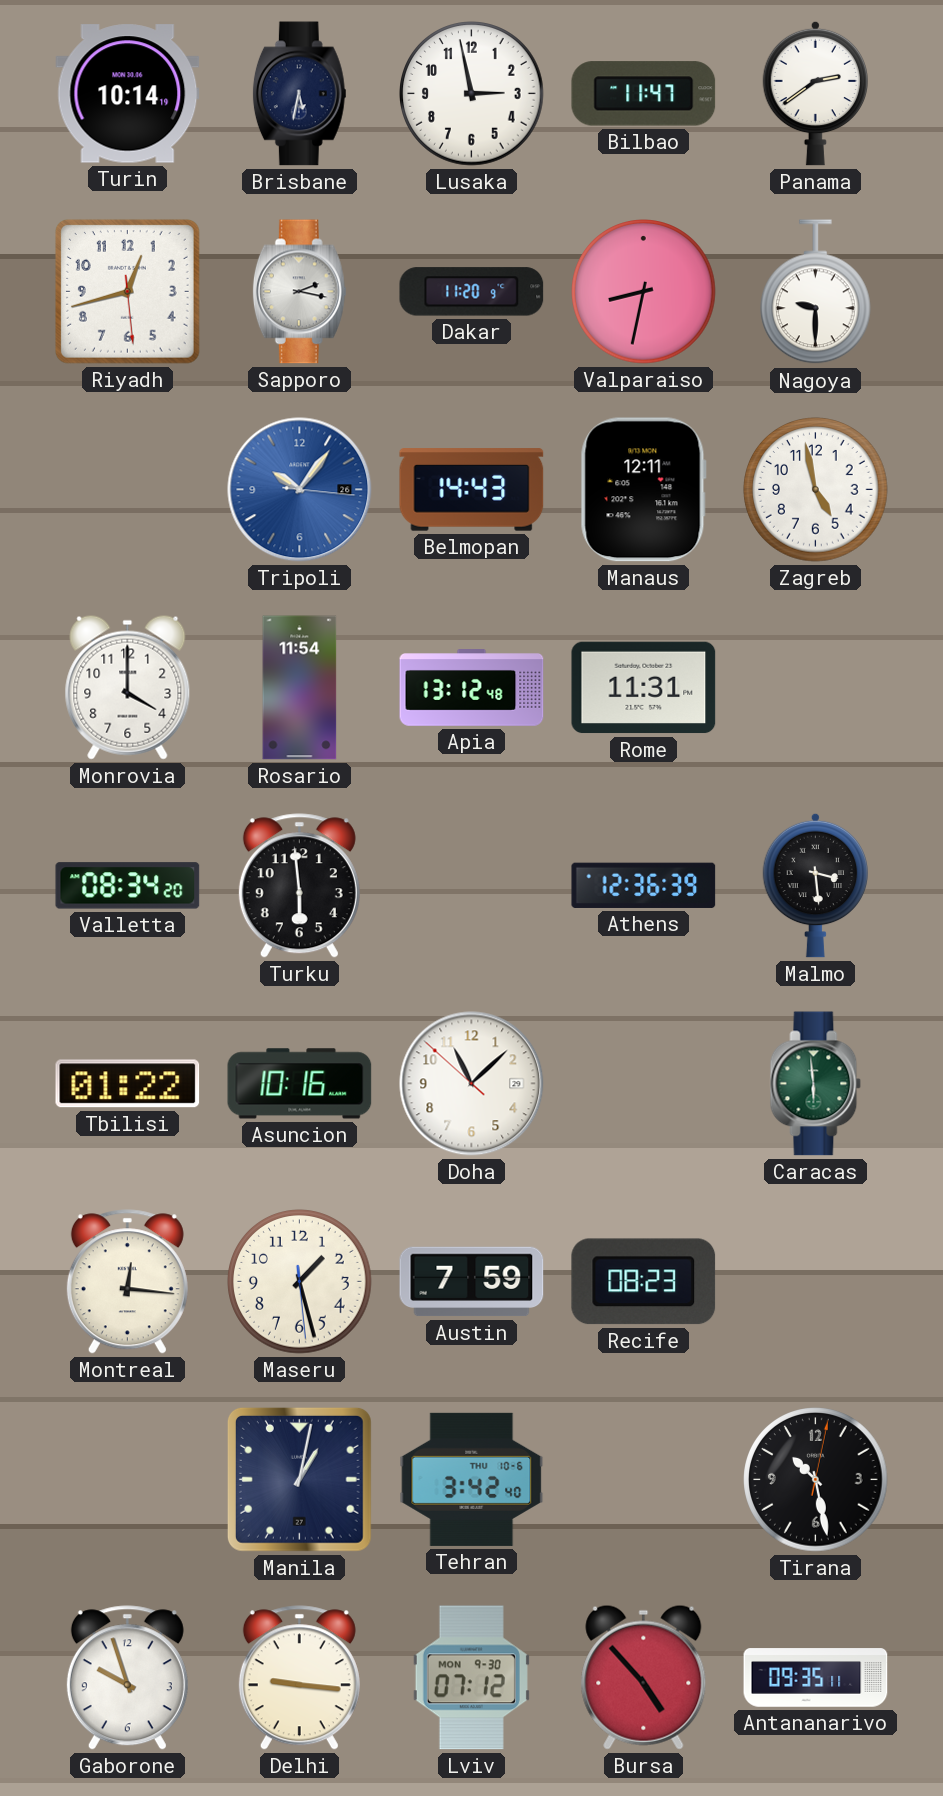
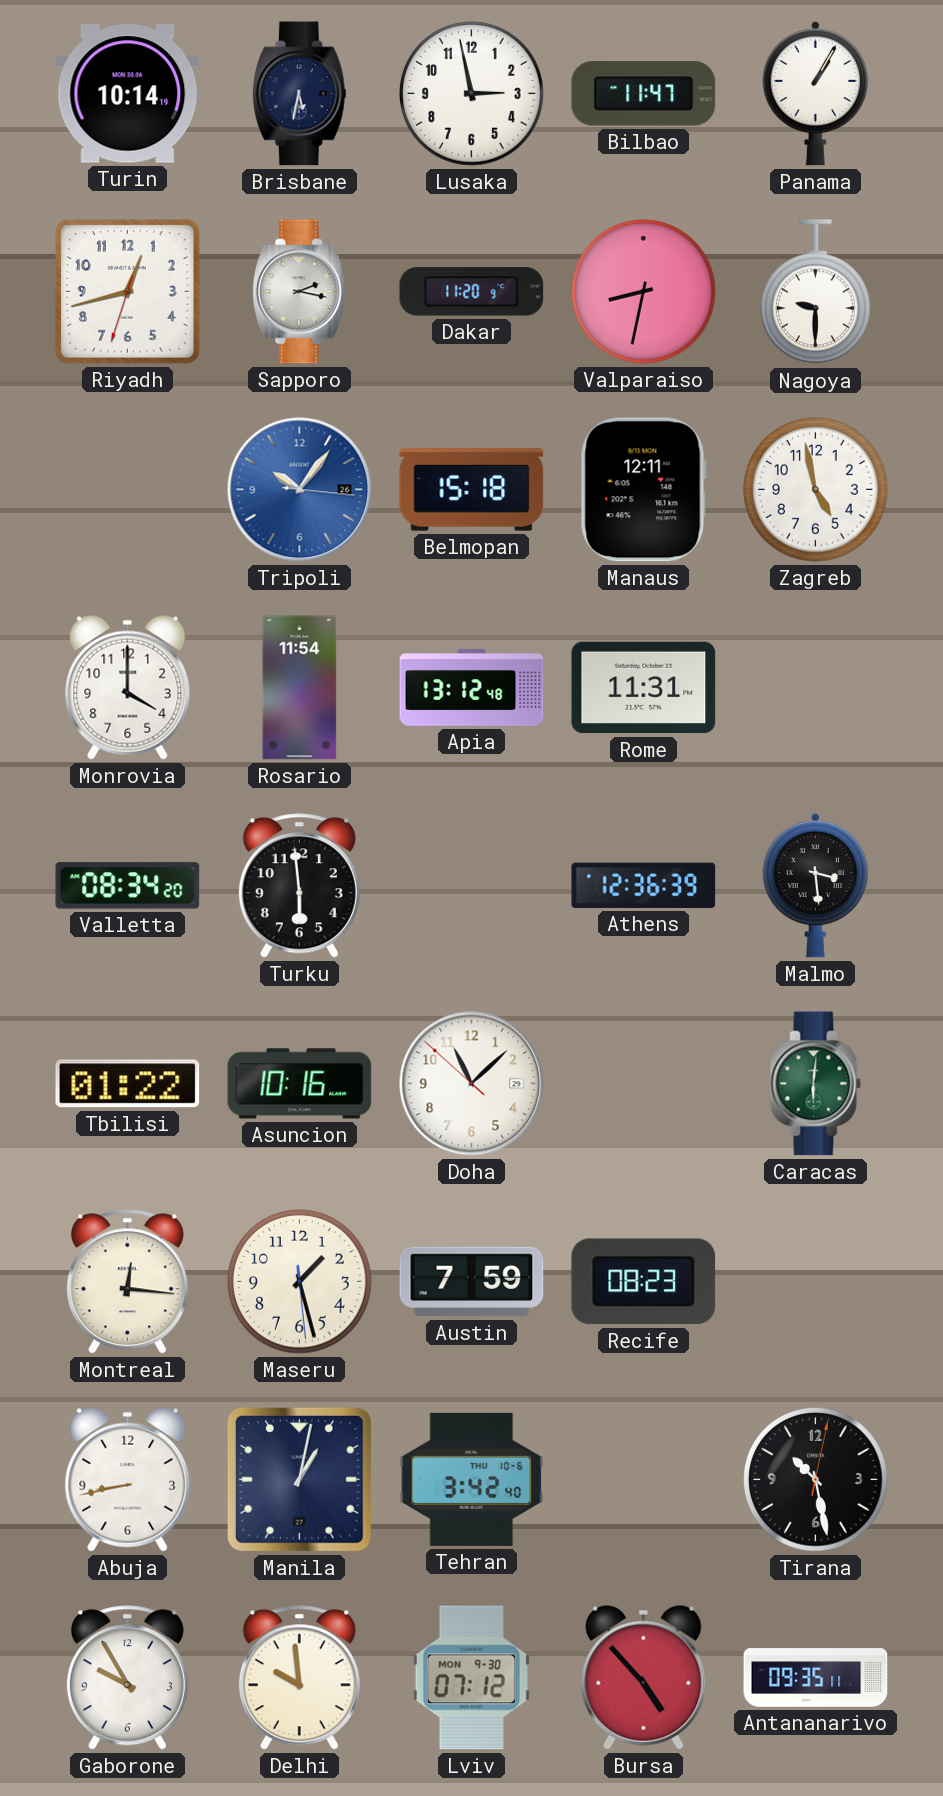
Panama: 2:39 -> 1:05 (815, 93)
Riyadh: 12:42:29 -> 12:42:33 (127, 291)
Belmopan: 14:43 -> 15:18 (472, 490)
Caracas: 5:59 -> 6:01 (816, 1084)
Abuja: none -> 8:43 (128, 1479)
Gaborone: 9:57 -> 9:55 (127, 1678)
Delhi: 9:16 -> 9:59 (299, 1678)
